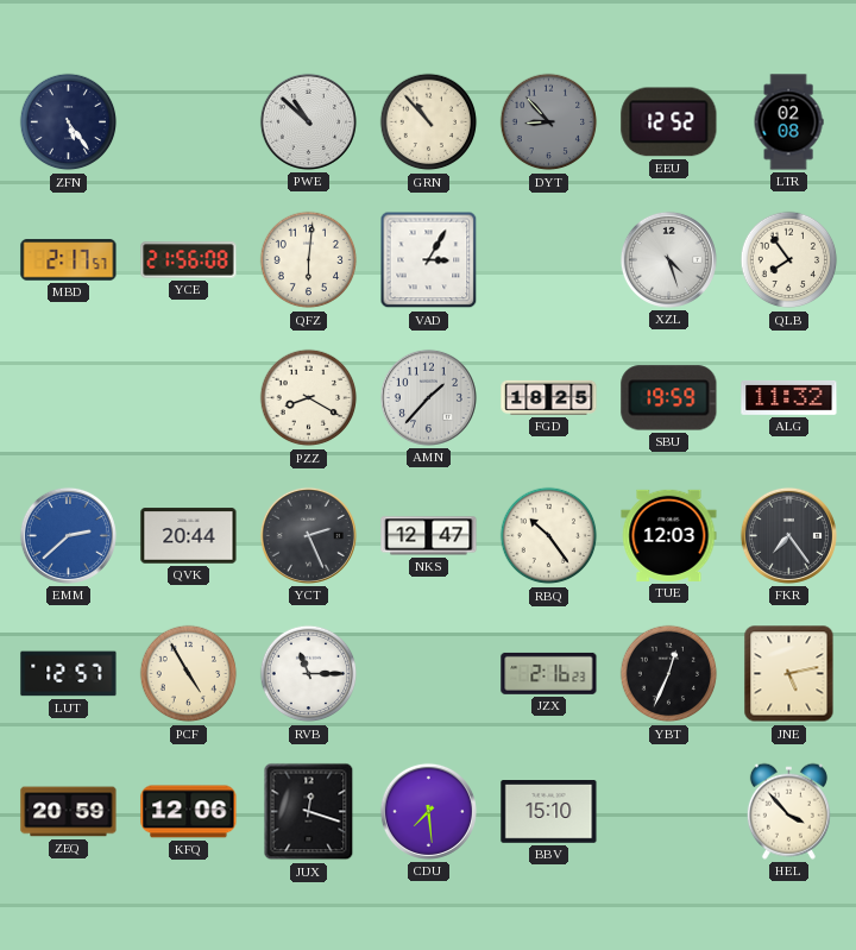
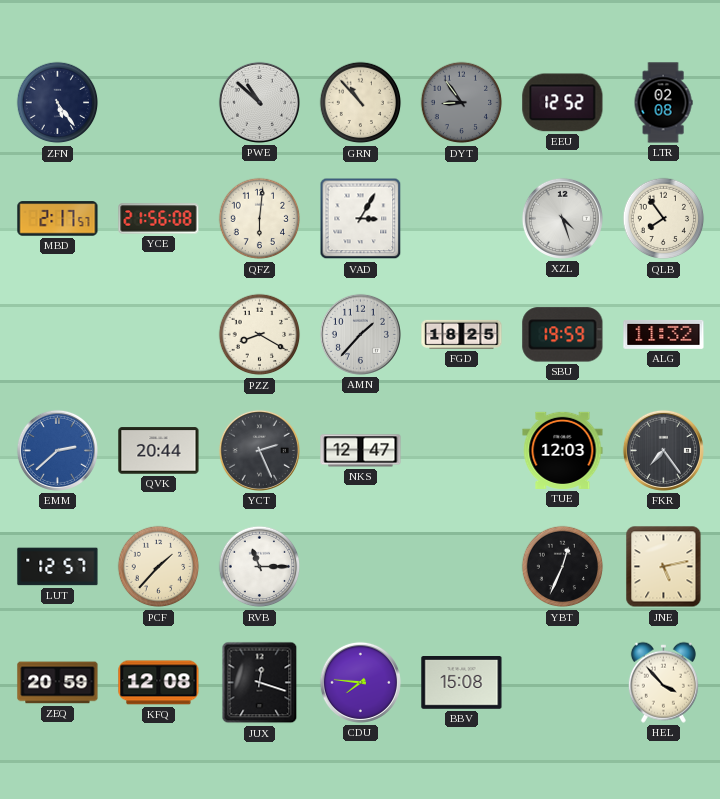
DYT: 8:53 -> 8:54 (462, 103)
RBQ: 10:24 -> none (549, 536)
PCF: 4:55 -> 1:37 (159, 567)
JZX: 2:16 -> none (549, 673)
KFQ: 12:06 -> 12:08 (159, 683)
CDU: 7:29 -> 7:46 (360, 682)
BBV: 15:10 -> 15:08 (462, 683)
